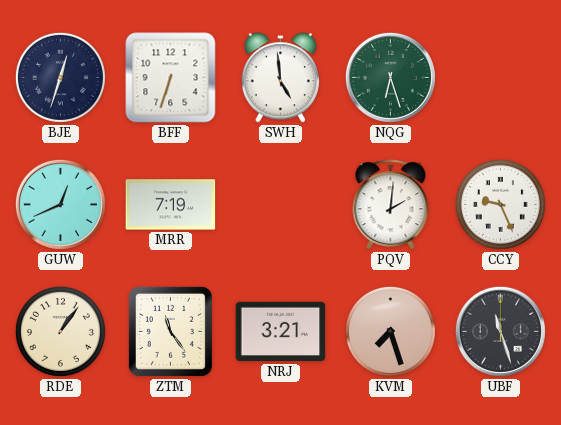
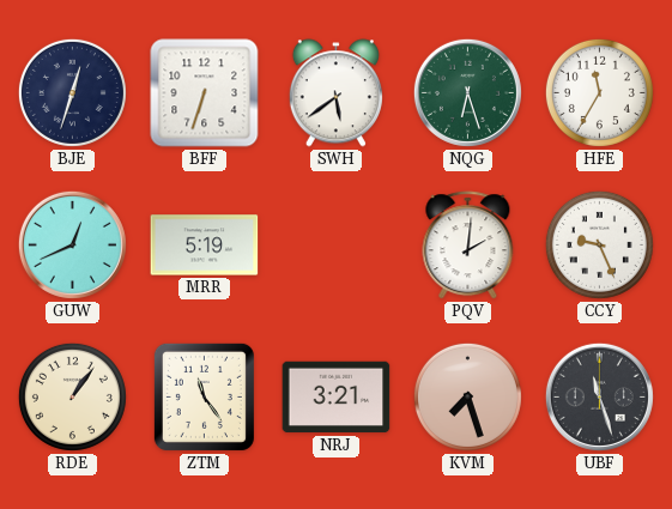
SWH: 4:59 -> 5:39 (335, 93)
HFE: none -> 11:35 (599, 92)
MRR: 7:19 -> 5:19 (205, 246)
